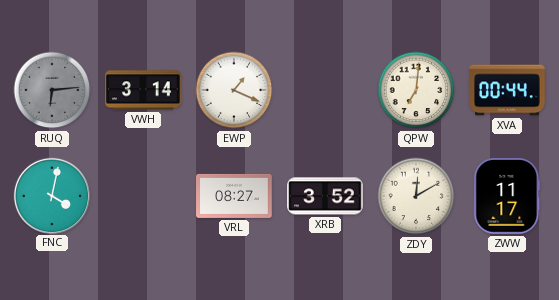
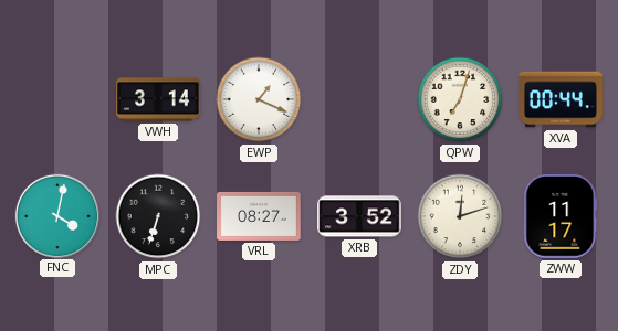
RUQ: 6:14 -> none (52, 90)
QPW: 7:01 -> 7:03 (460, 99)
MPC: none -> 6:33 (158, 216)
ZDY: 12:10 -> 12:12 (460, 216)
